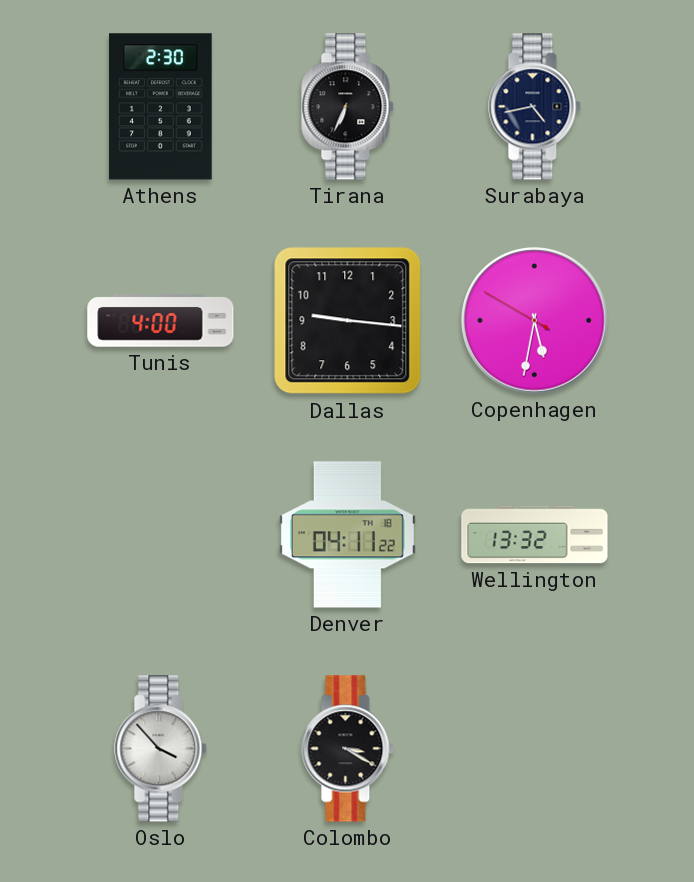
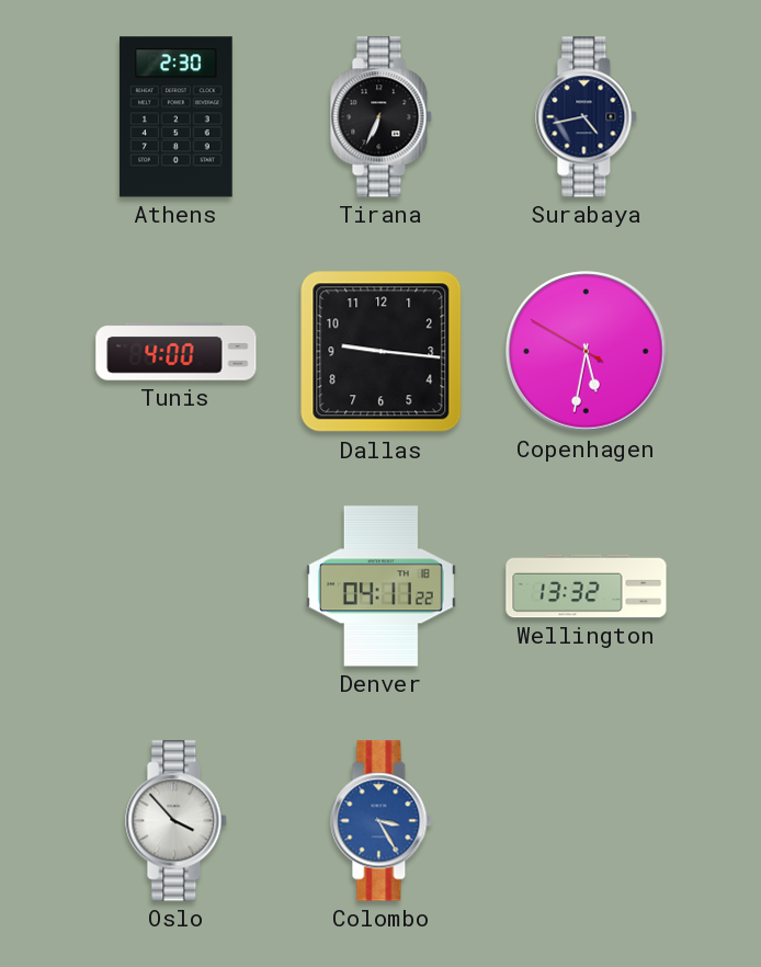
Colombo: 3:20 -> 3:25 (382, 821)
Colombo dial: black -> blue (382, 821)
